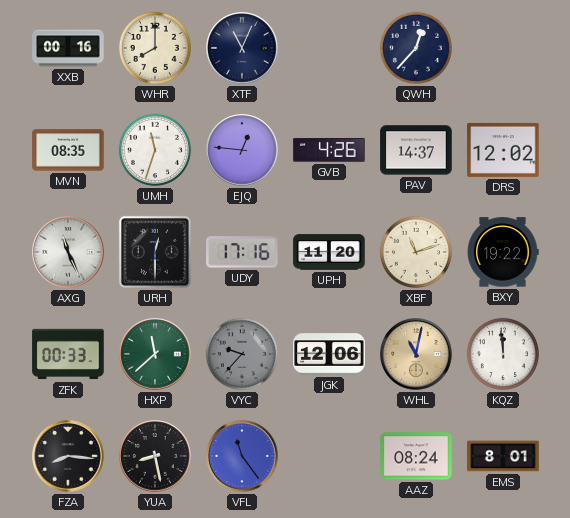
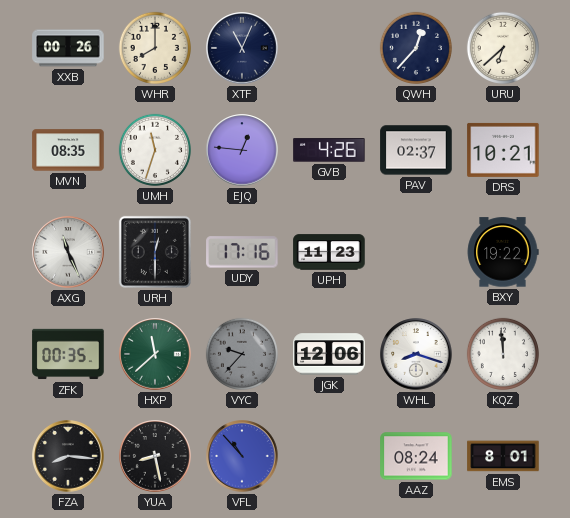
XXB: 00:16 -> 00:26 (68, 48)
URU: none -> 6:38 (503, 48)
PAV: 14:37 -> 02:37 (416, 150)
DRS: 12:02 -> 10:21 (503, 150)
UPH: 11:20 -> 11:23 (329, 252)
XBF: 11:12 -> none (416, 252)
ZFK: 00:33 -> 00:35 (68, 354)
WHL: 11:02 -> 8:18 (416, 354)
WHL dial: champagne -> white (416, 354)
VFL: 11:24 -> 10:53 (242, 456)
